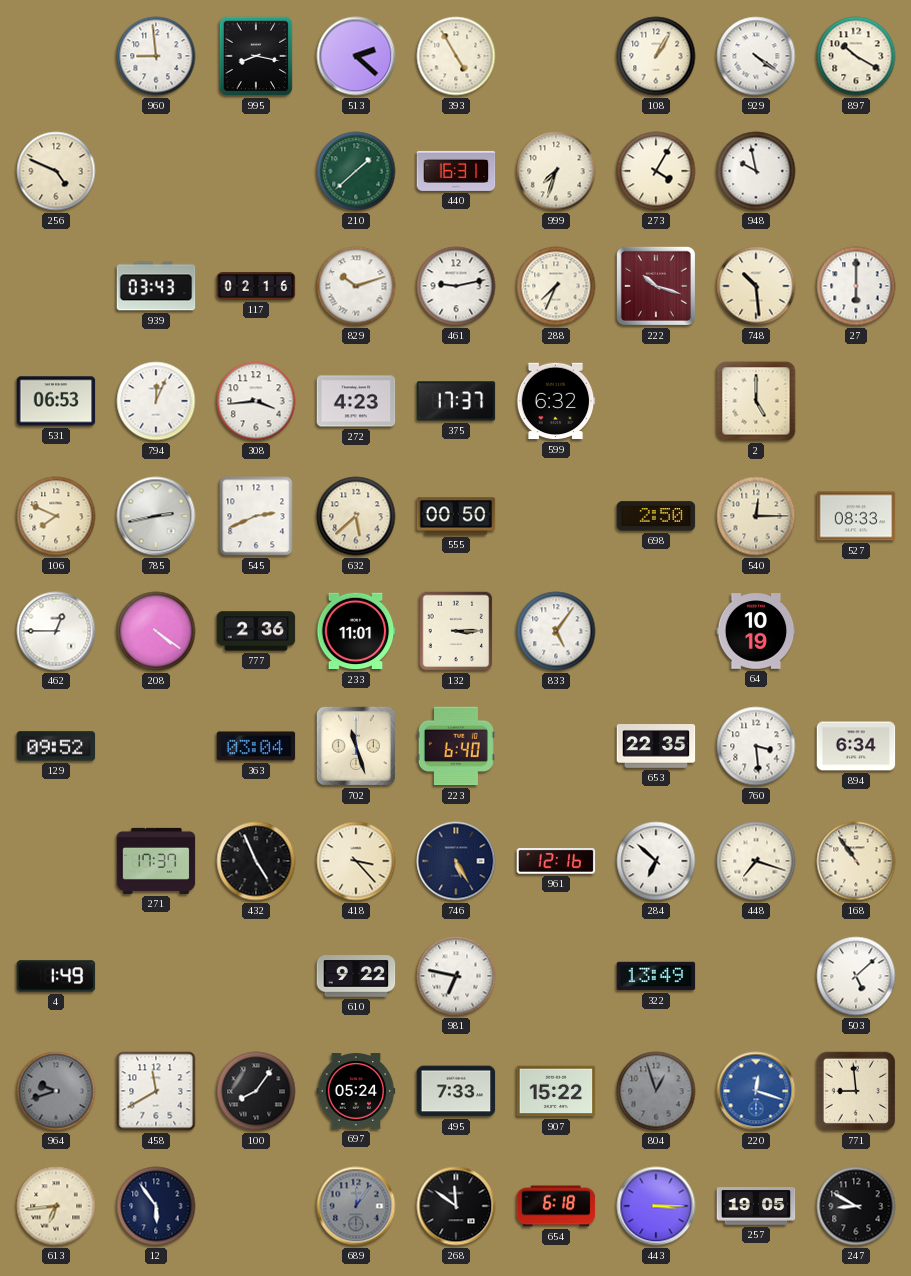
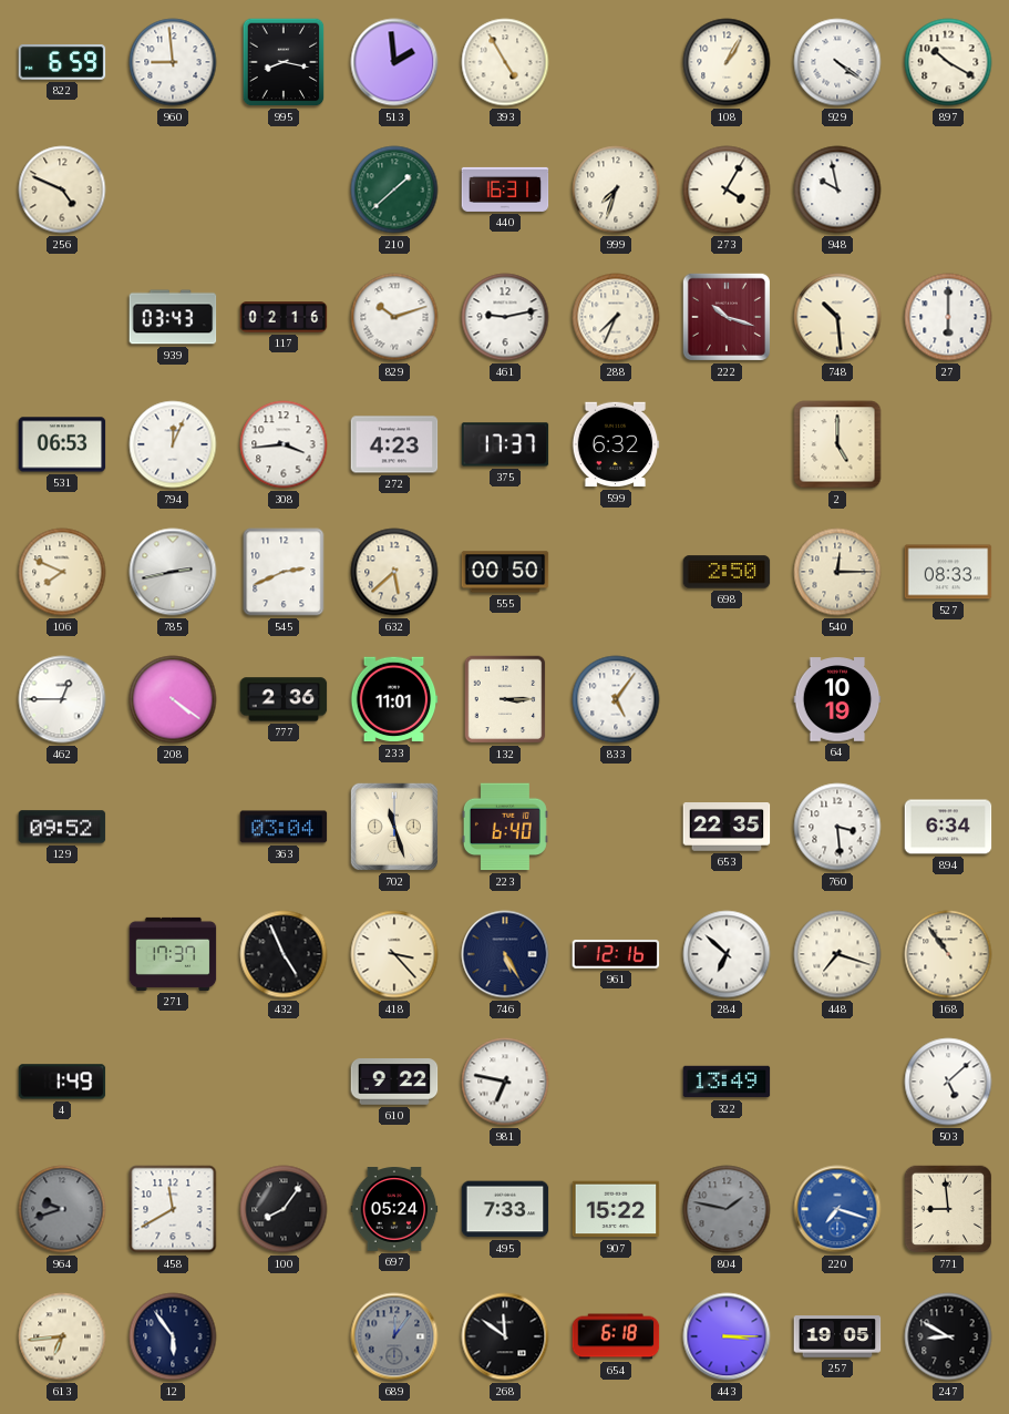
822: none -> 6:59 (62, 62)
513: 2:22 -> 1:59 (394, 62)
804: 12:57 -> 1:47 (727, 1209)
220: 12:18 -> 7:18 (837, 1209)
